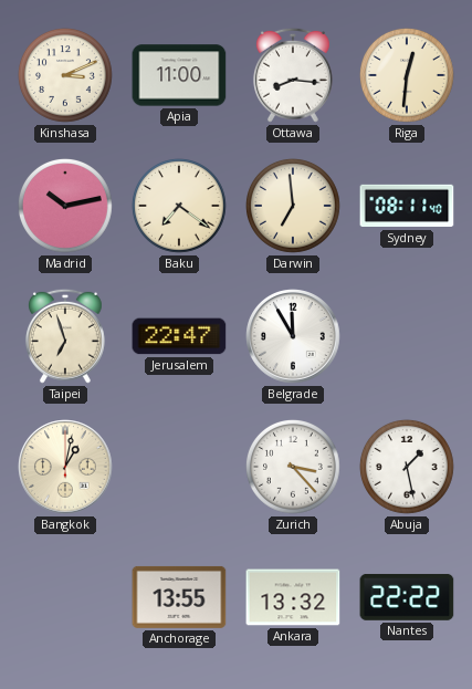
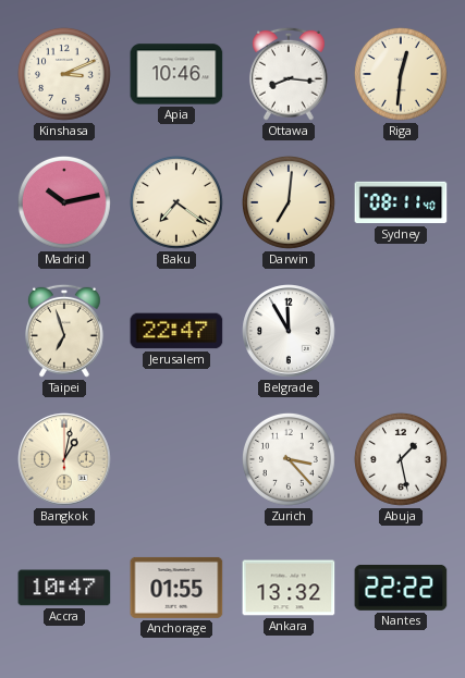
Apia: 11:00 -> 10:46 (176, 74)
Darwin: 6:59 -> 7:01 (289, 202)
Accra: none -> 10:47 (64, 588)
Anchorage: 13:55 -> 01:55 (176, 588)
